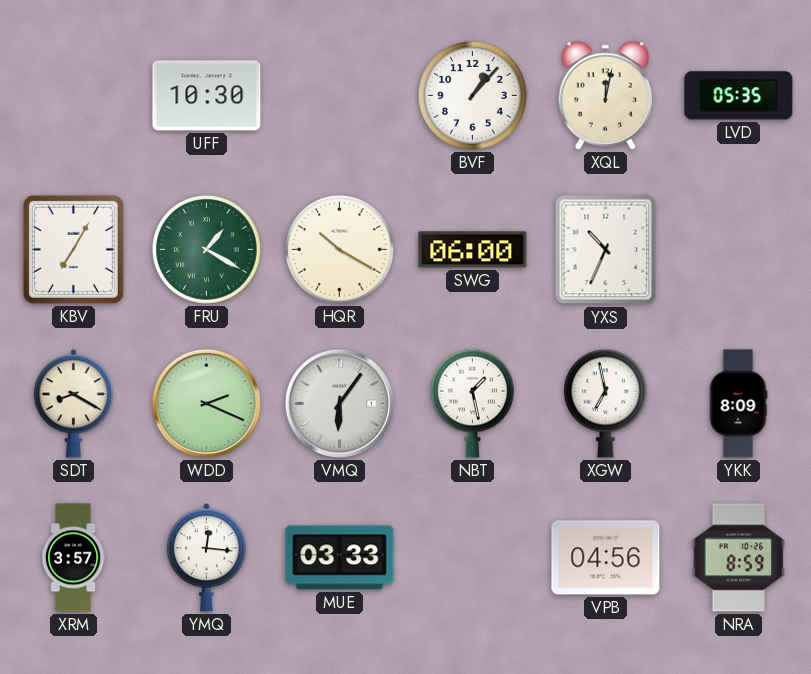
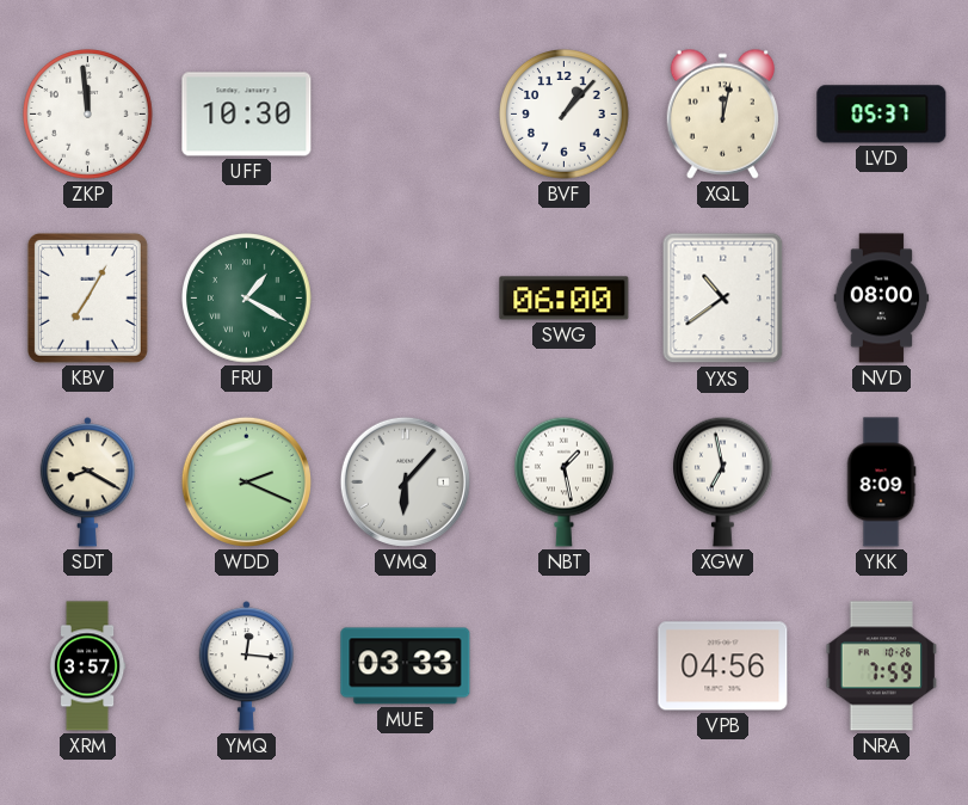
ZKP: none -> 11:59 (88, 115)
LVD: 05:35 -> 05:37 (882, 115)
HQR: 10:20 -> none (340, 250)
YXS: 10:34 -> 10:39 (723, 299)
NVD: none -> 08:00 (882, 299)
VMQ: 6:06 -> 6:07 (405, 481)
NRA: 8:59 -> 7:59 (882, 666)
